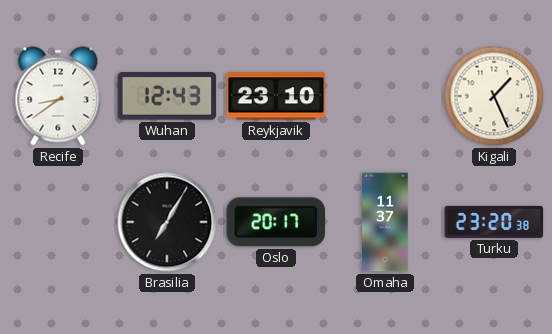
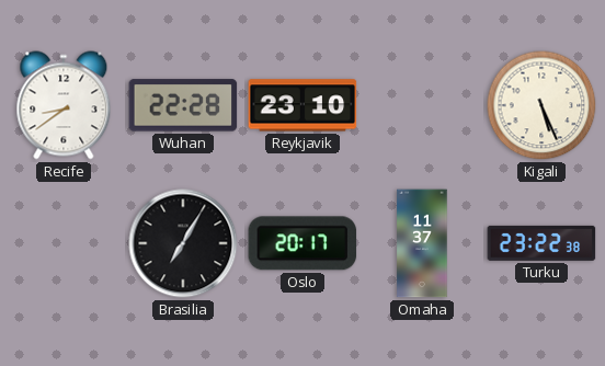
Wuhan: 12:43 -> 22:28 (183, 105)
Kigali: 1:26 -> 5:26 (541, 105)
Turku: 23:20 -> 23:22 (541, 243)
